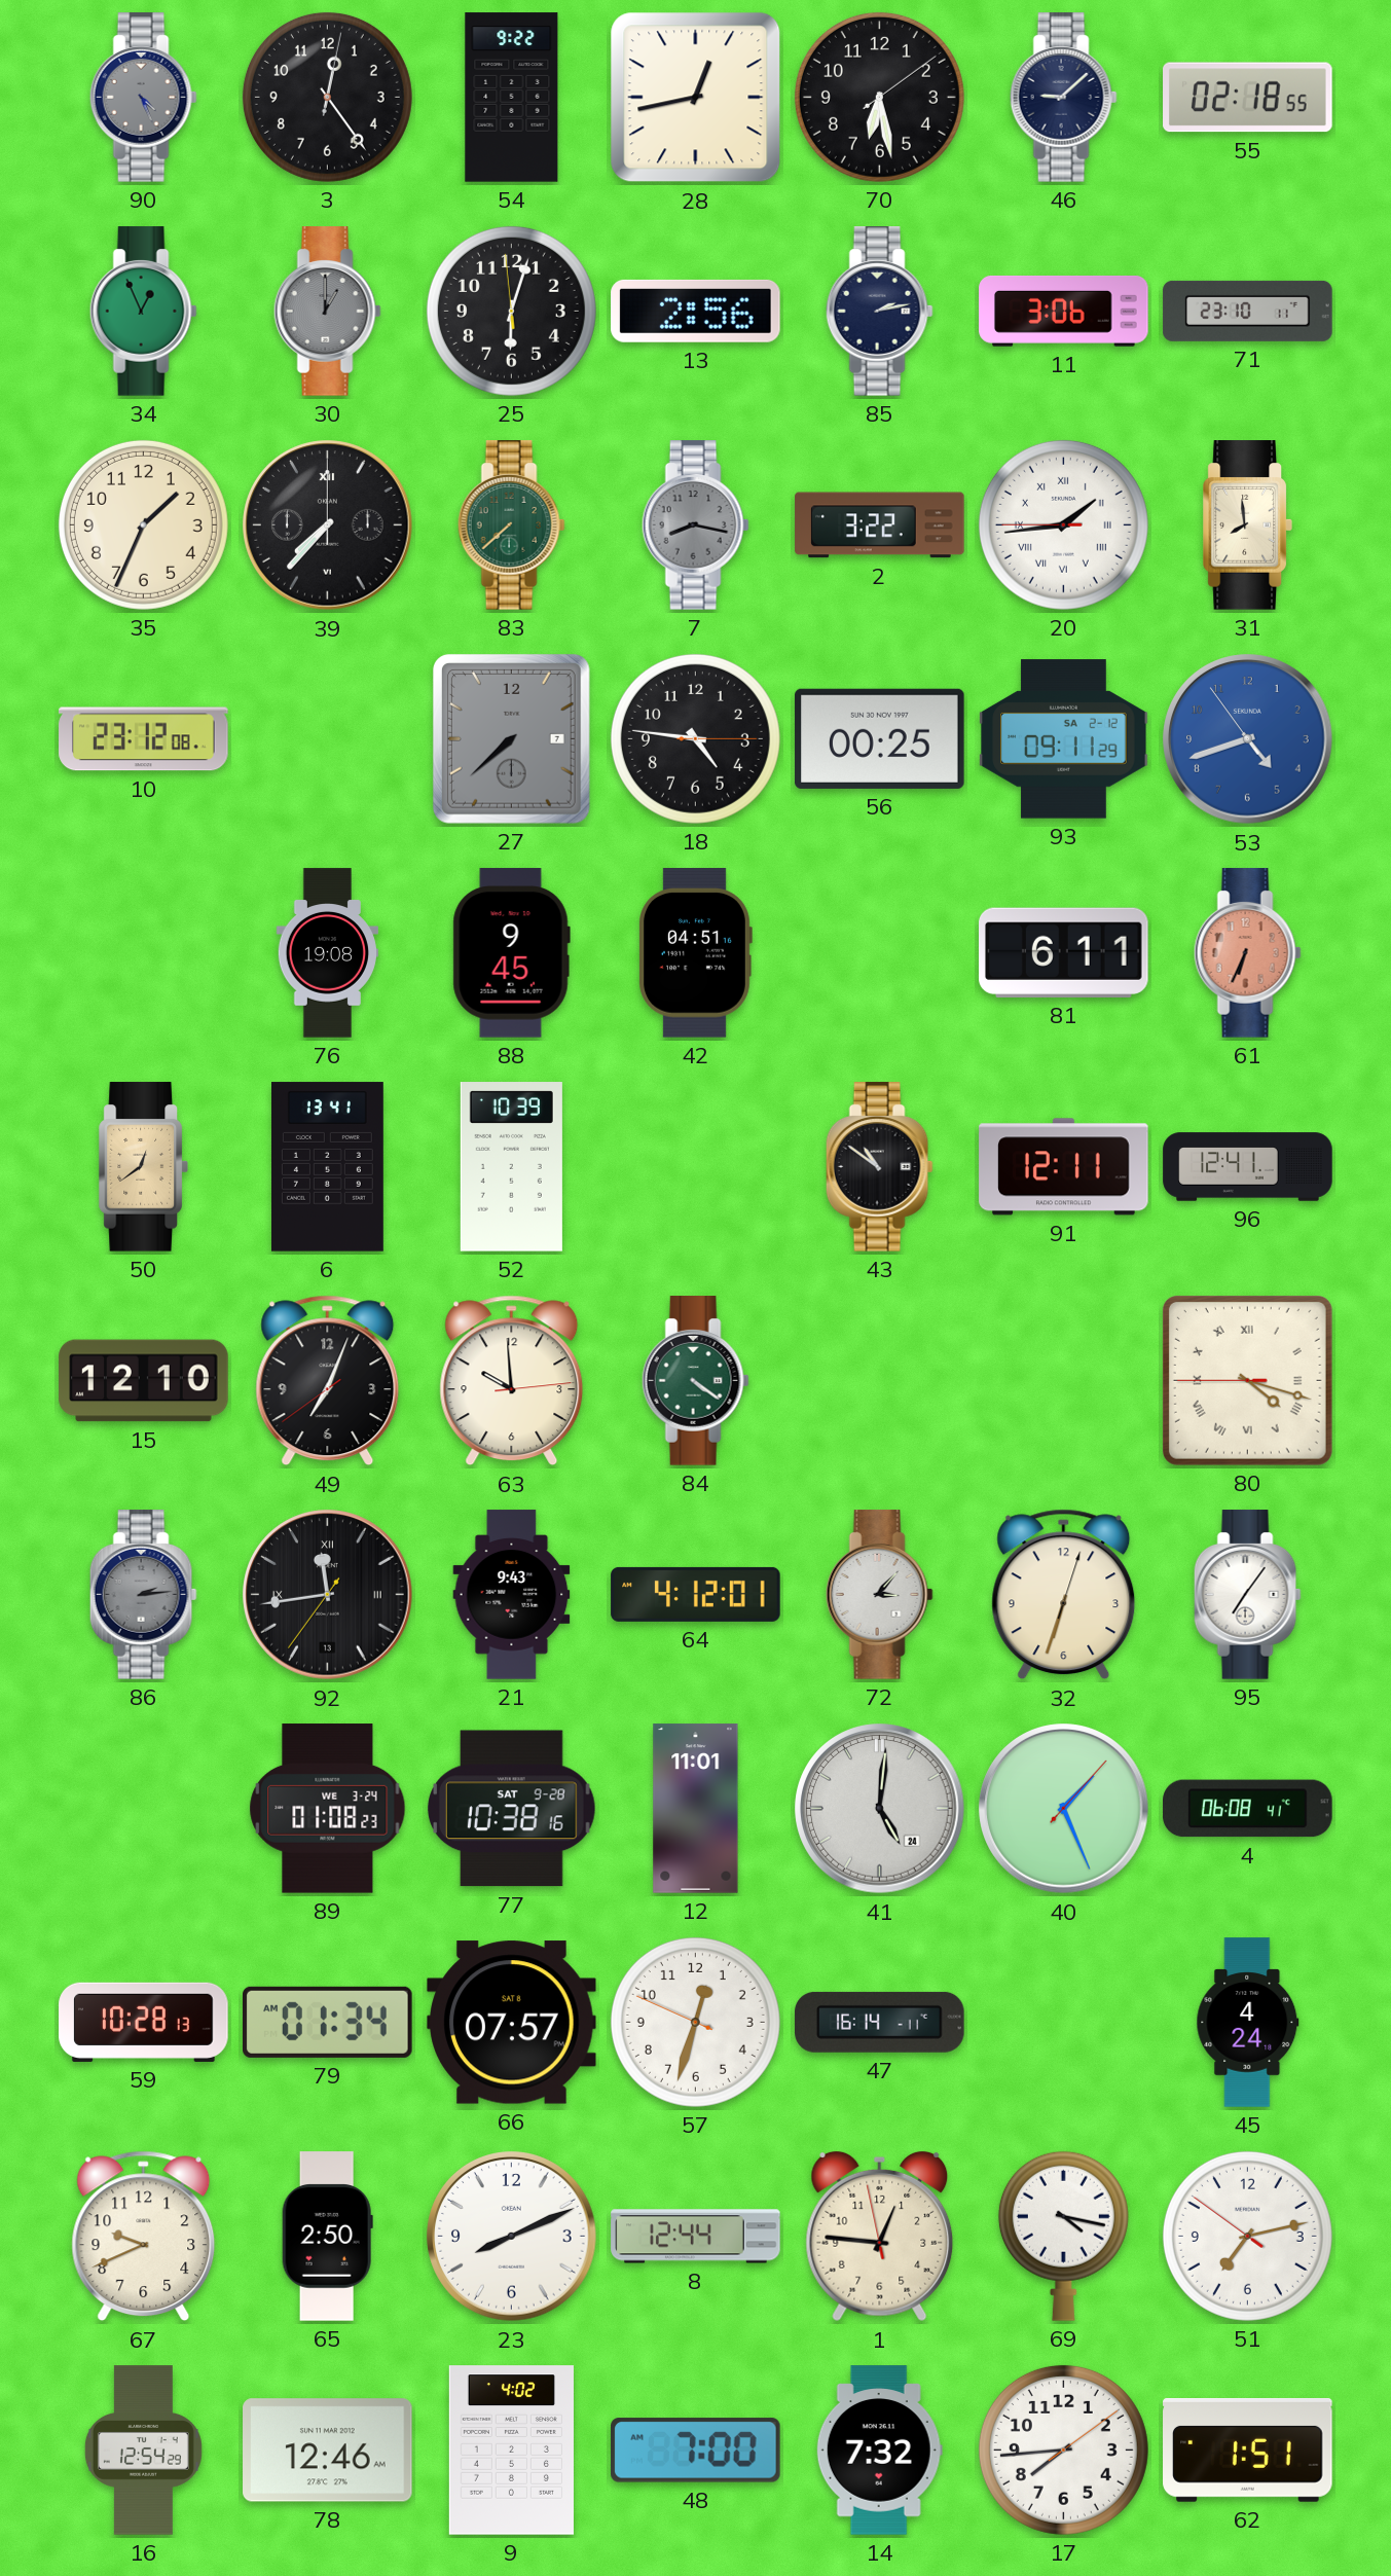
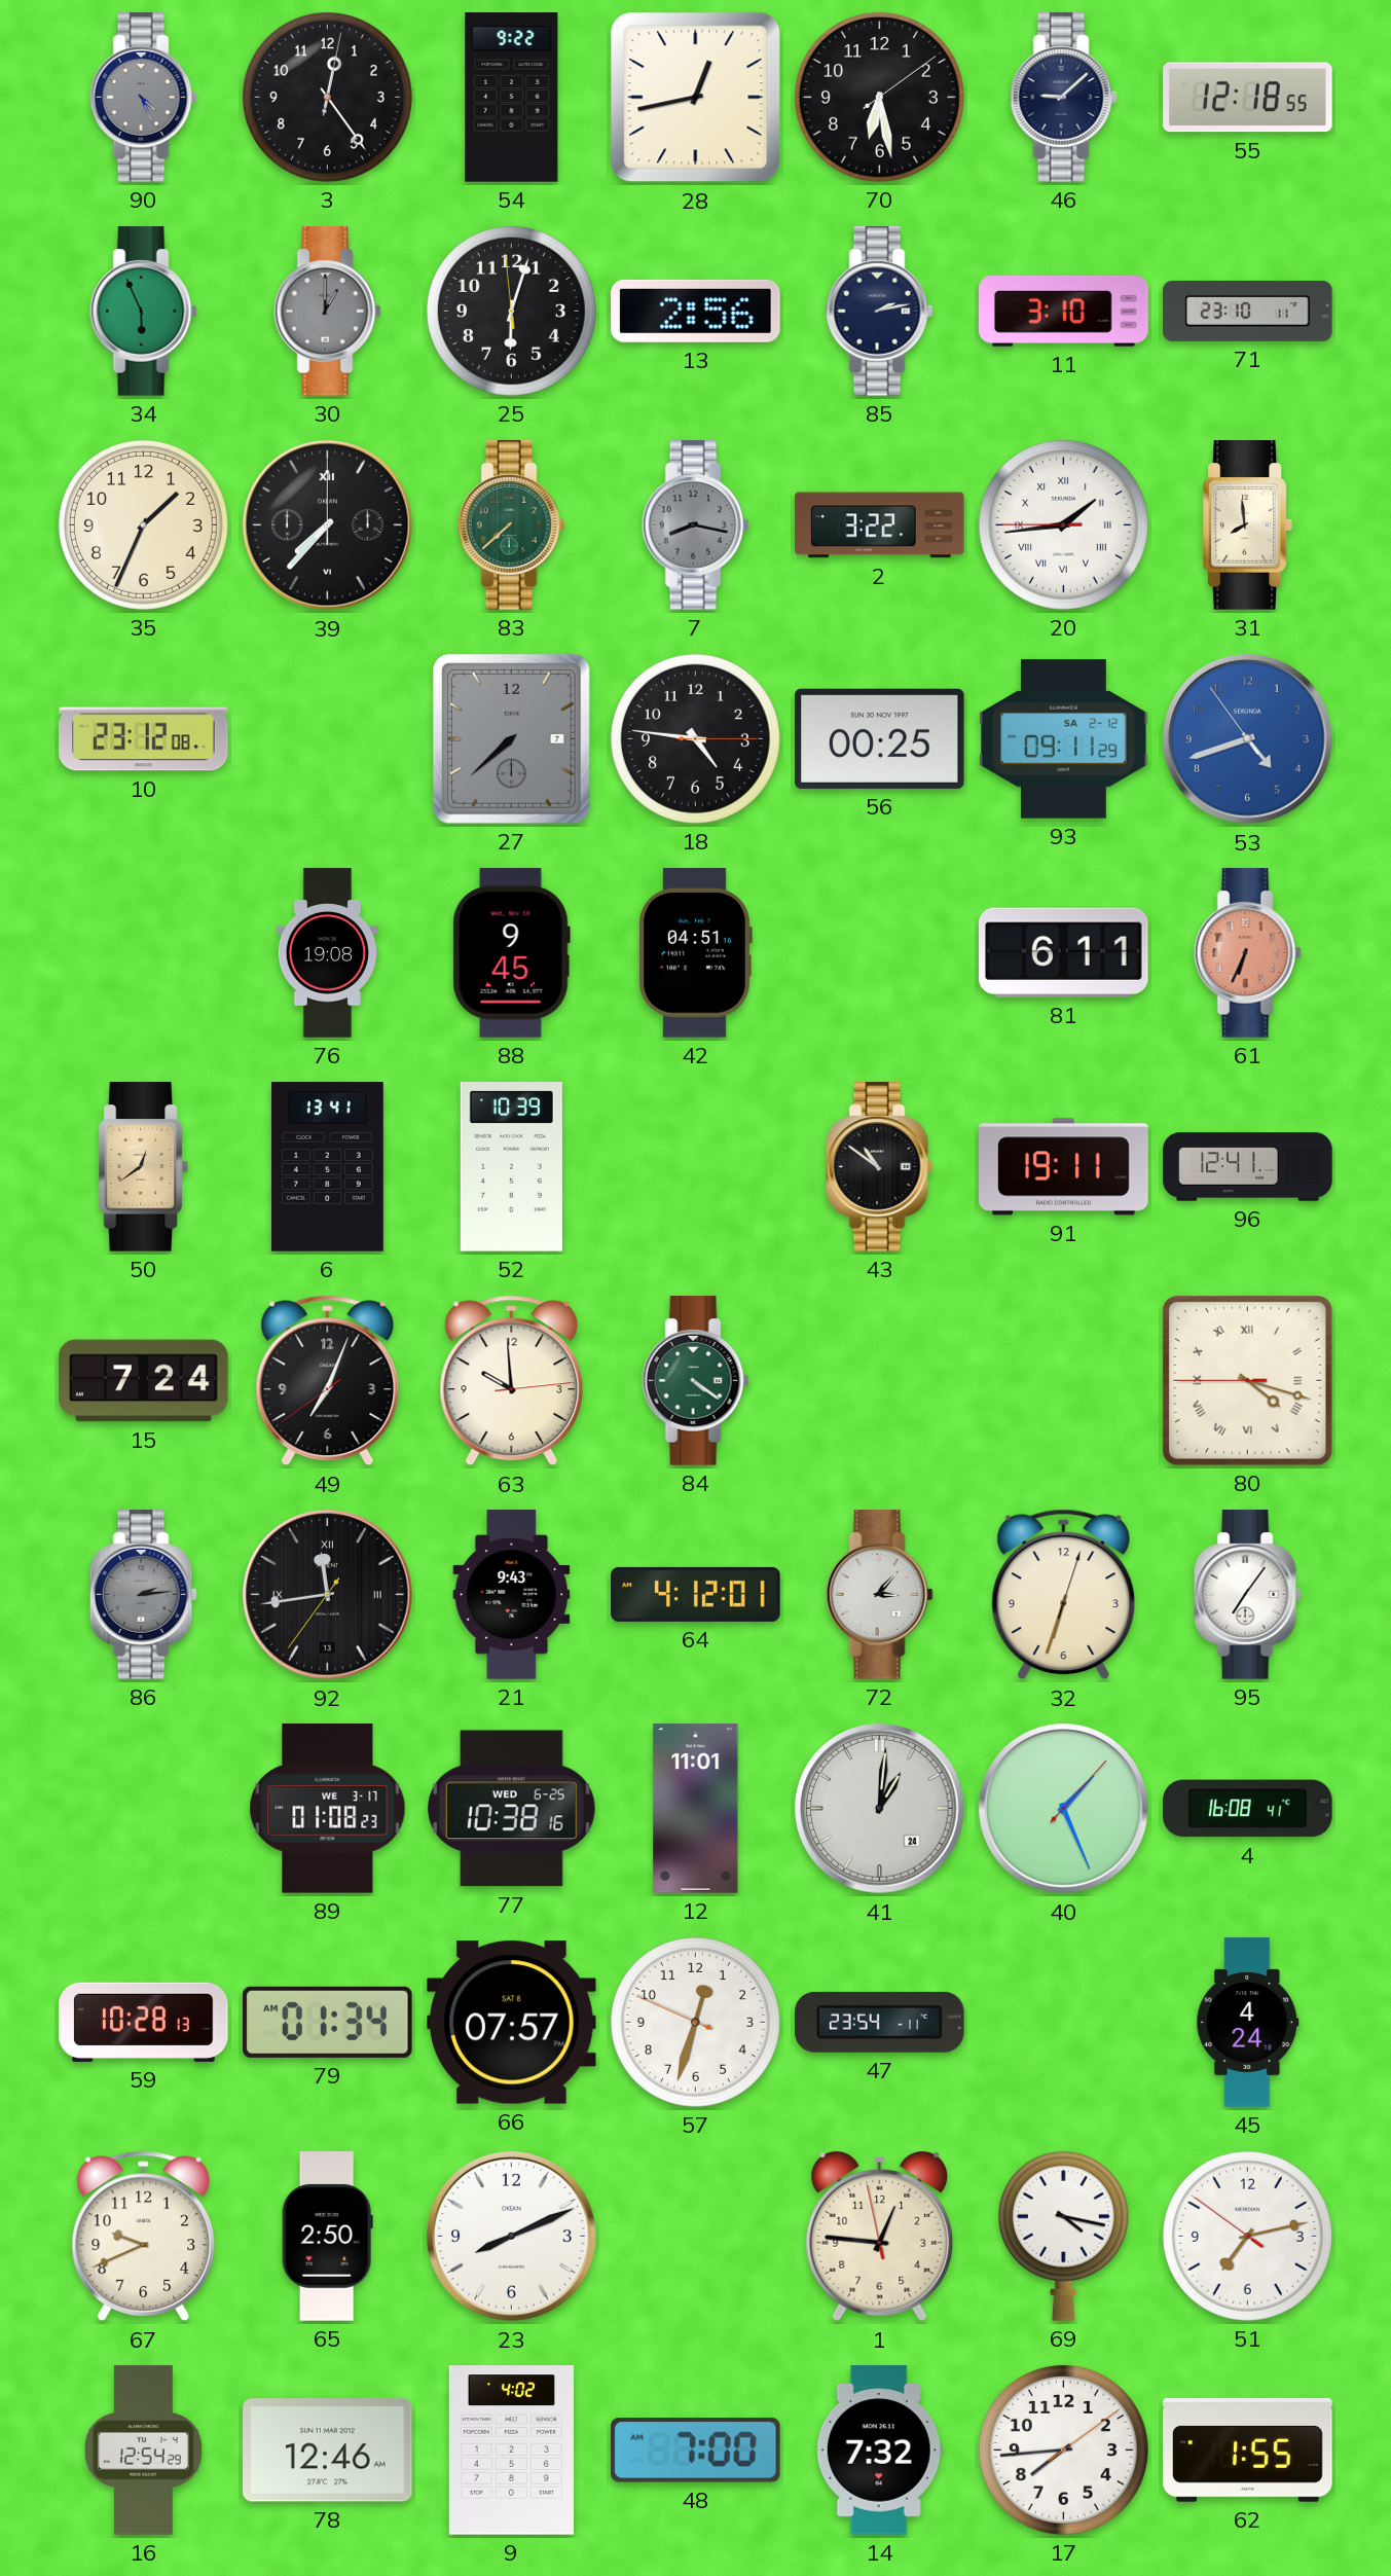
55: 02:18 -> 12:18 (1248, 98)
34: 12:56 -> 5:56 (143, 312)
11: 3:06 -> 3:10 (1064, 311)
91: 12:11 -> 19:11 (1064, 1167)
15: 12:10 -> 7:24 (144, 1381)
89 date: WE 3-24 -> WE 3-17 (328, 1809)
77 date: SAT 9-28 -> WED 6-25 (511, 1809)
41: 5:01 -> 1:01 (880, 1809)
4: 06:08 -> 16:08 (1248, 1809)
47: 16:14 -> 23:54 (880, 2022)
8: 12:44 -> none (696, 2237)
62: 1:51 -> 1:55 (1248, 2450)
